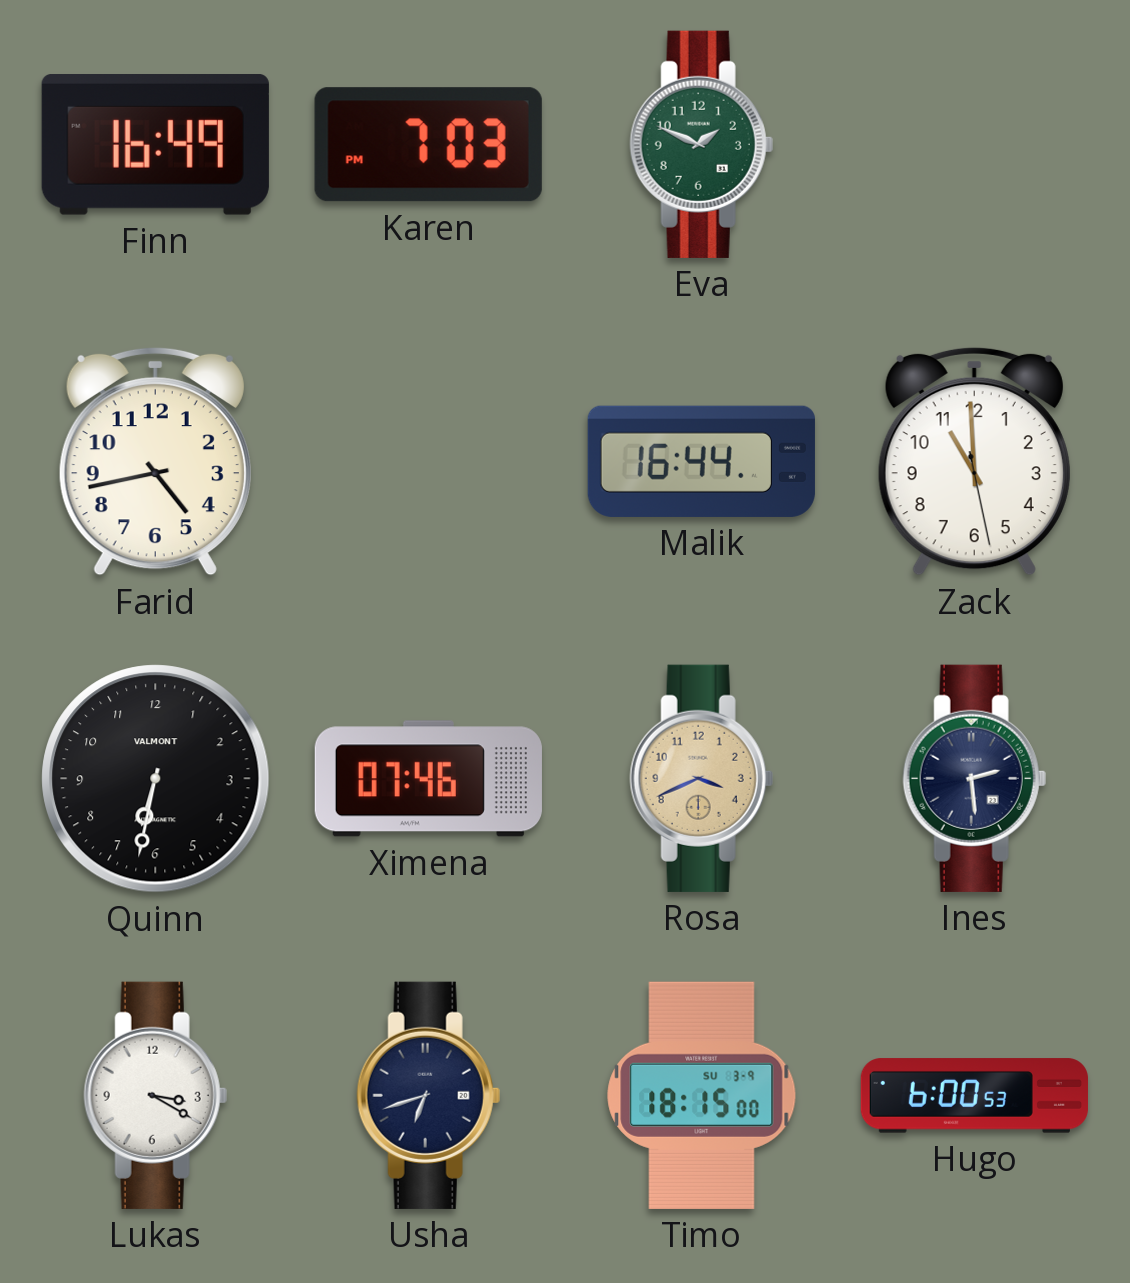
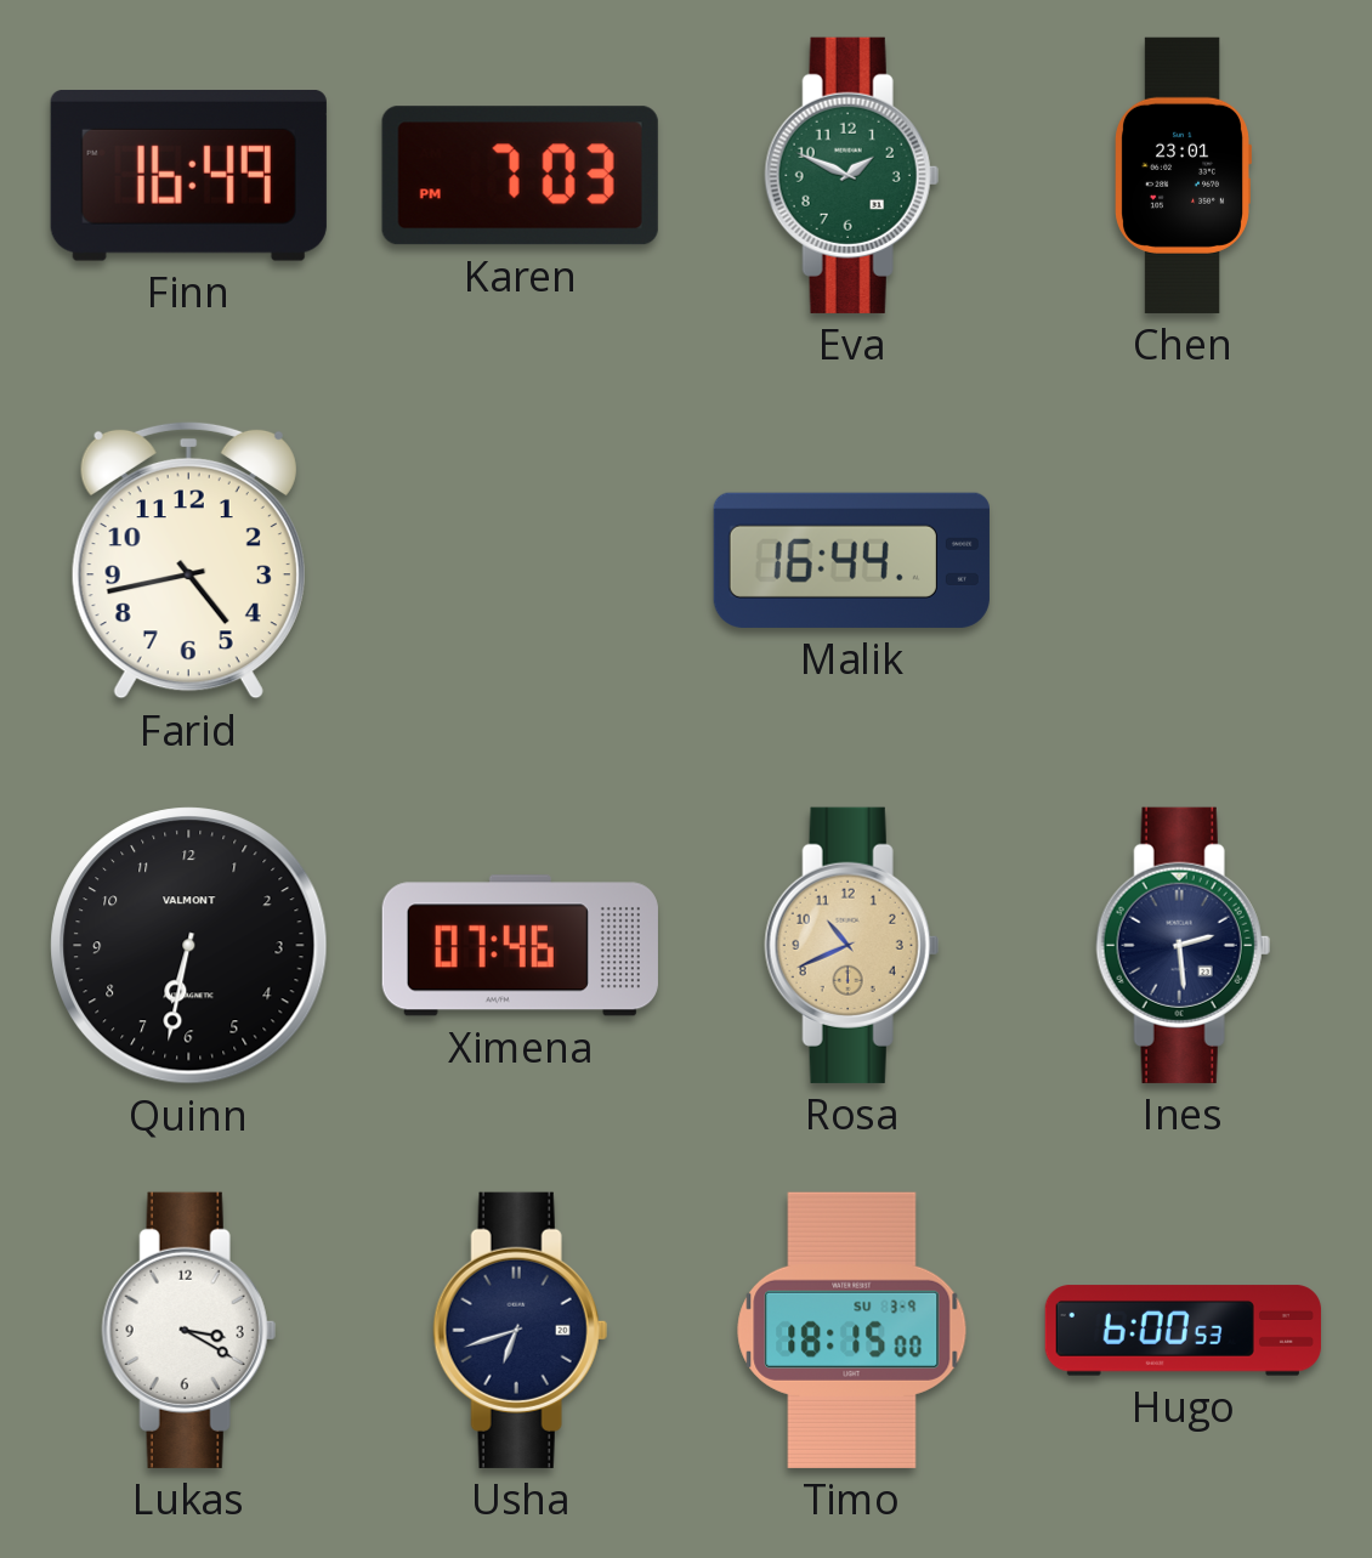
Chen: none -> 23:01 (1184, 175)
Zack: 10:59 -> none (974, 461)
Rosa: 3:41 -> 10:41 (851, 945)
